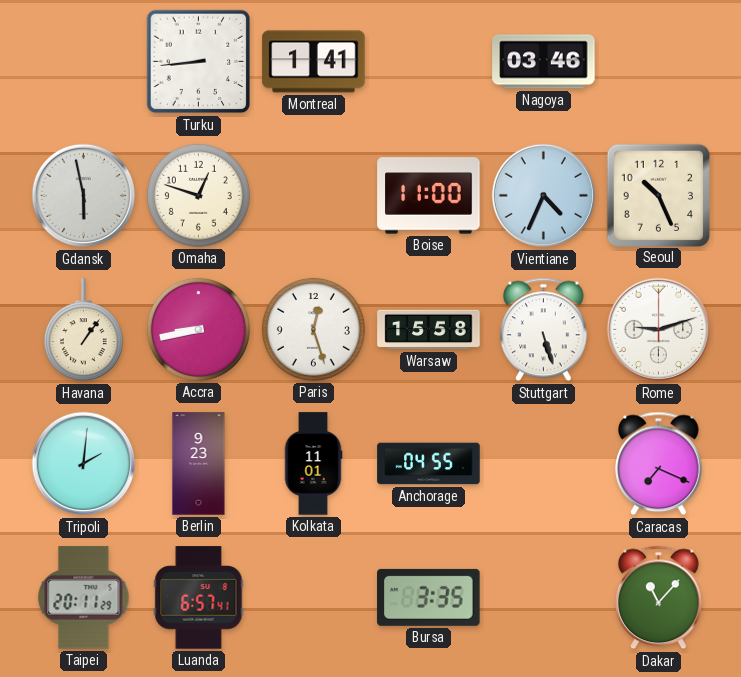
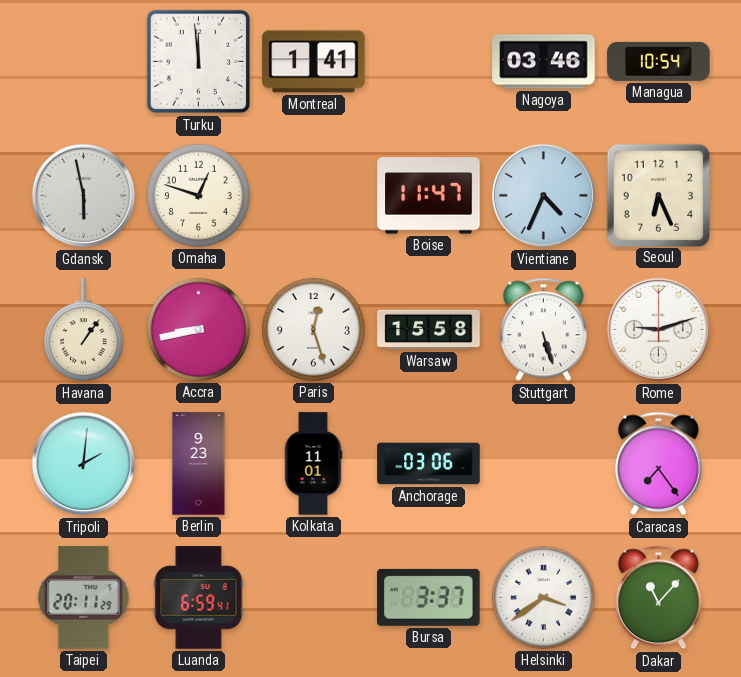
Turku: 8:44 -> 11:59 (199, 62)
Managua: none -> 10:54 (659, 61)
Boise: 11:00 -> 11:47 (429, 196)
Seoul: 10:26 -> 6:26 (658, 195)
Anchorage: 04:55 -> 03:06 (429, 464)
Caracas: 7:19 -> 7:24 (659, 464)
Luanda: 6:57 -> 6:59 (199, 598)
Bursa: 3:35 -> 3:37 (429, 597)
Helsinki: none -> 3:39 (543, 597)
